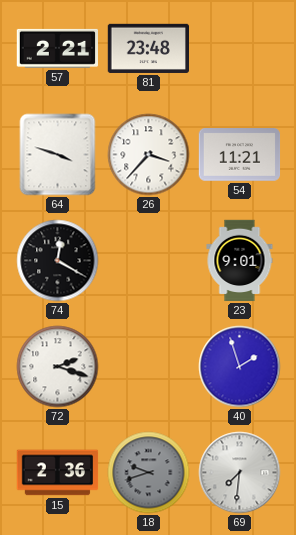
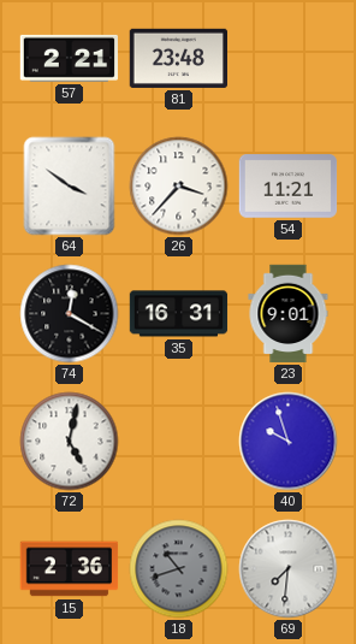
64: 3:48 -> 3:51 (70, 187)
35: none -> 16:31 (179, 314)
72: 2:18 -> 5:02 (70, 442)
40: 1:57 -> 9:57 (289, 442)
18: 9:42 -> 10:42 (179, 569)
